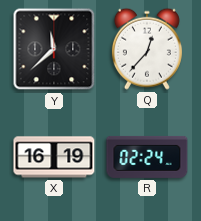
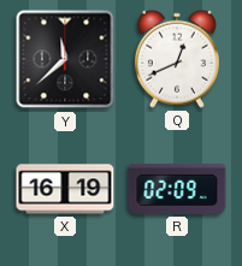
Q: 12:37 -> 12:41 (177, 59)
R: 02:24 -> 02:09 (177, 189)
